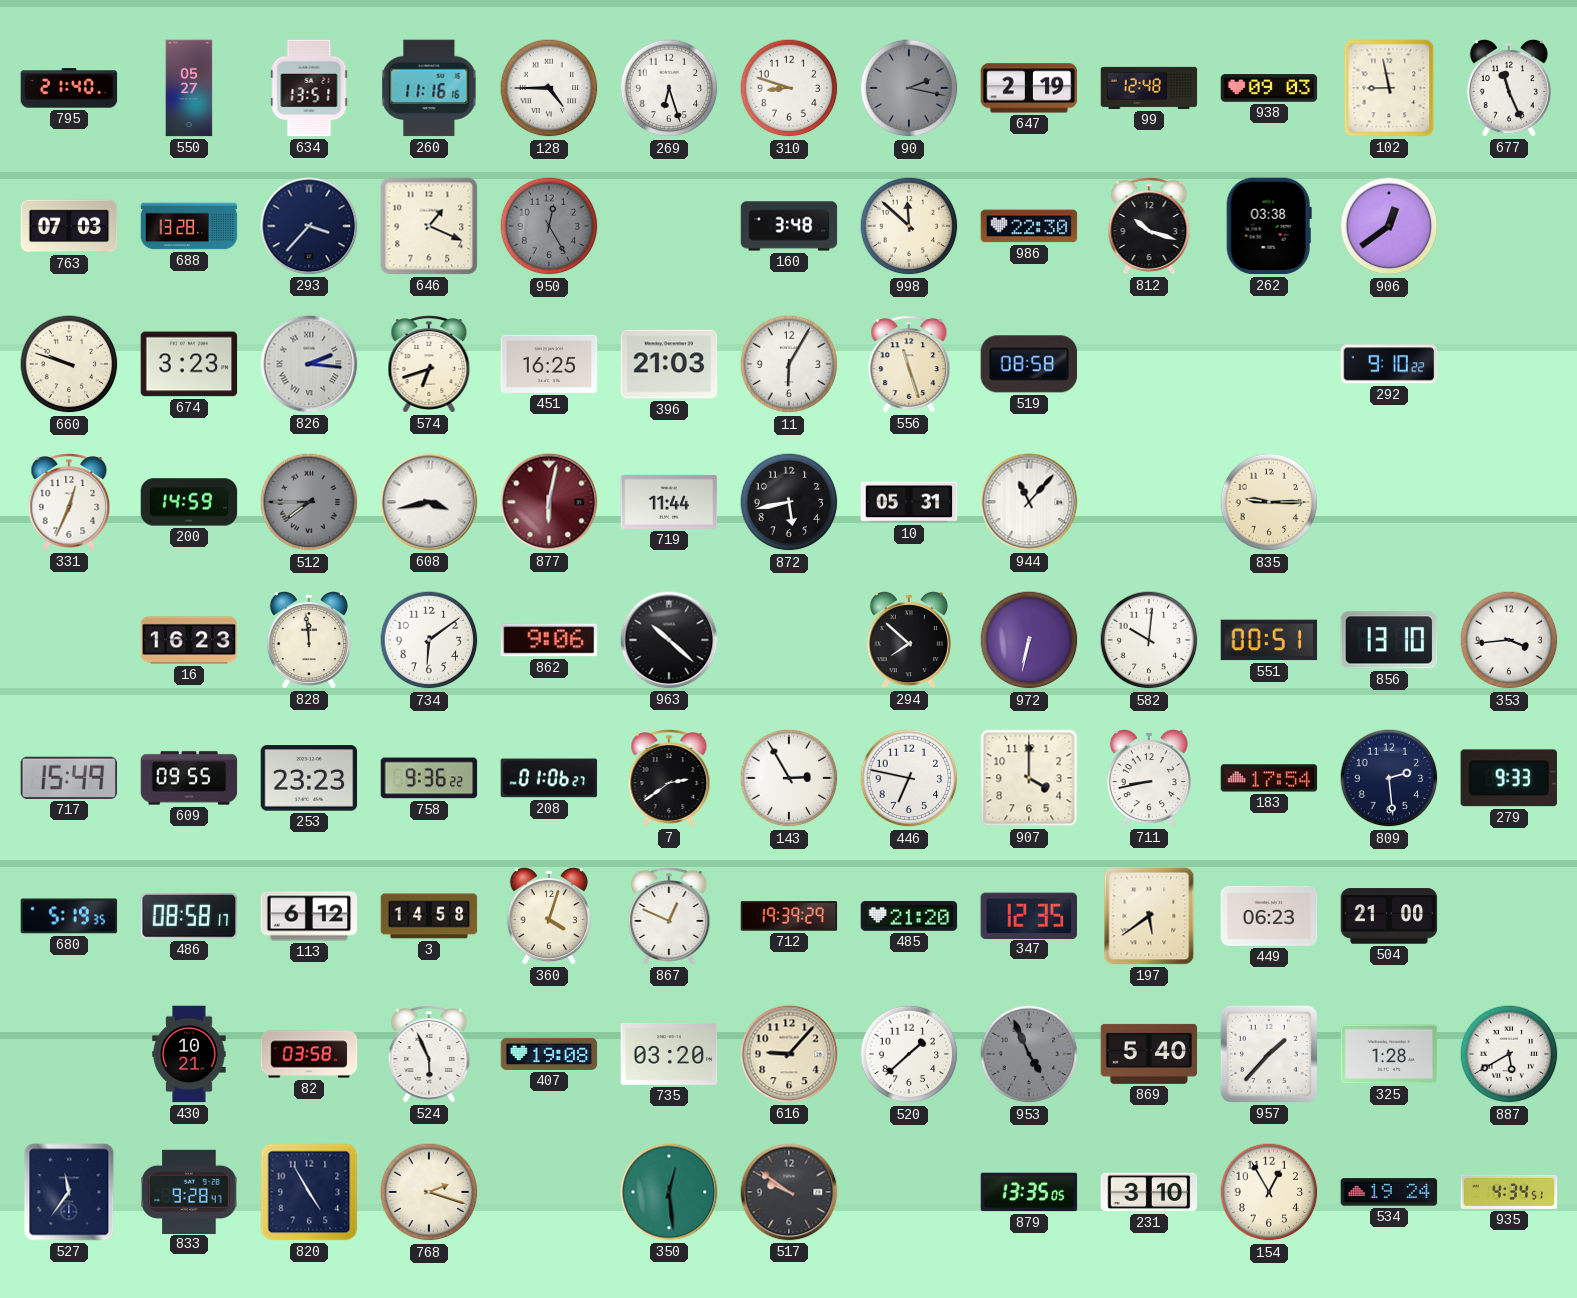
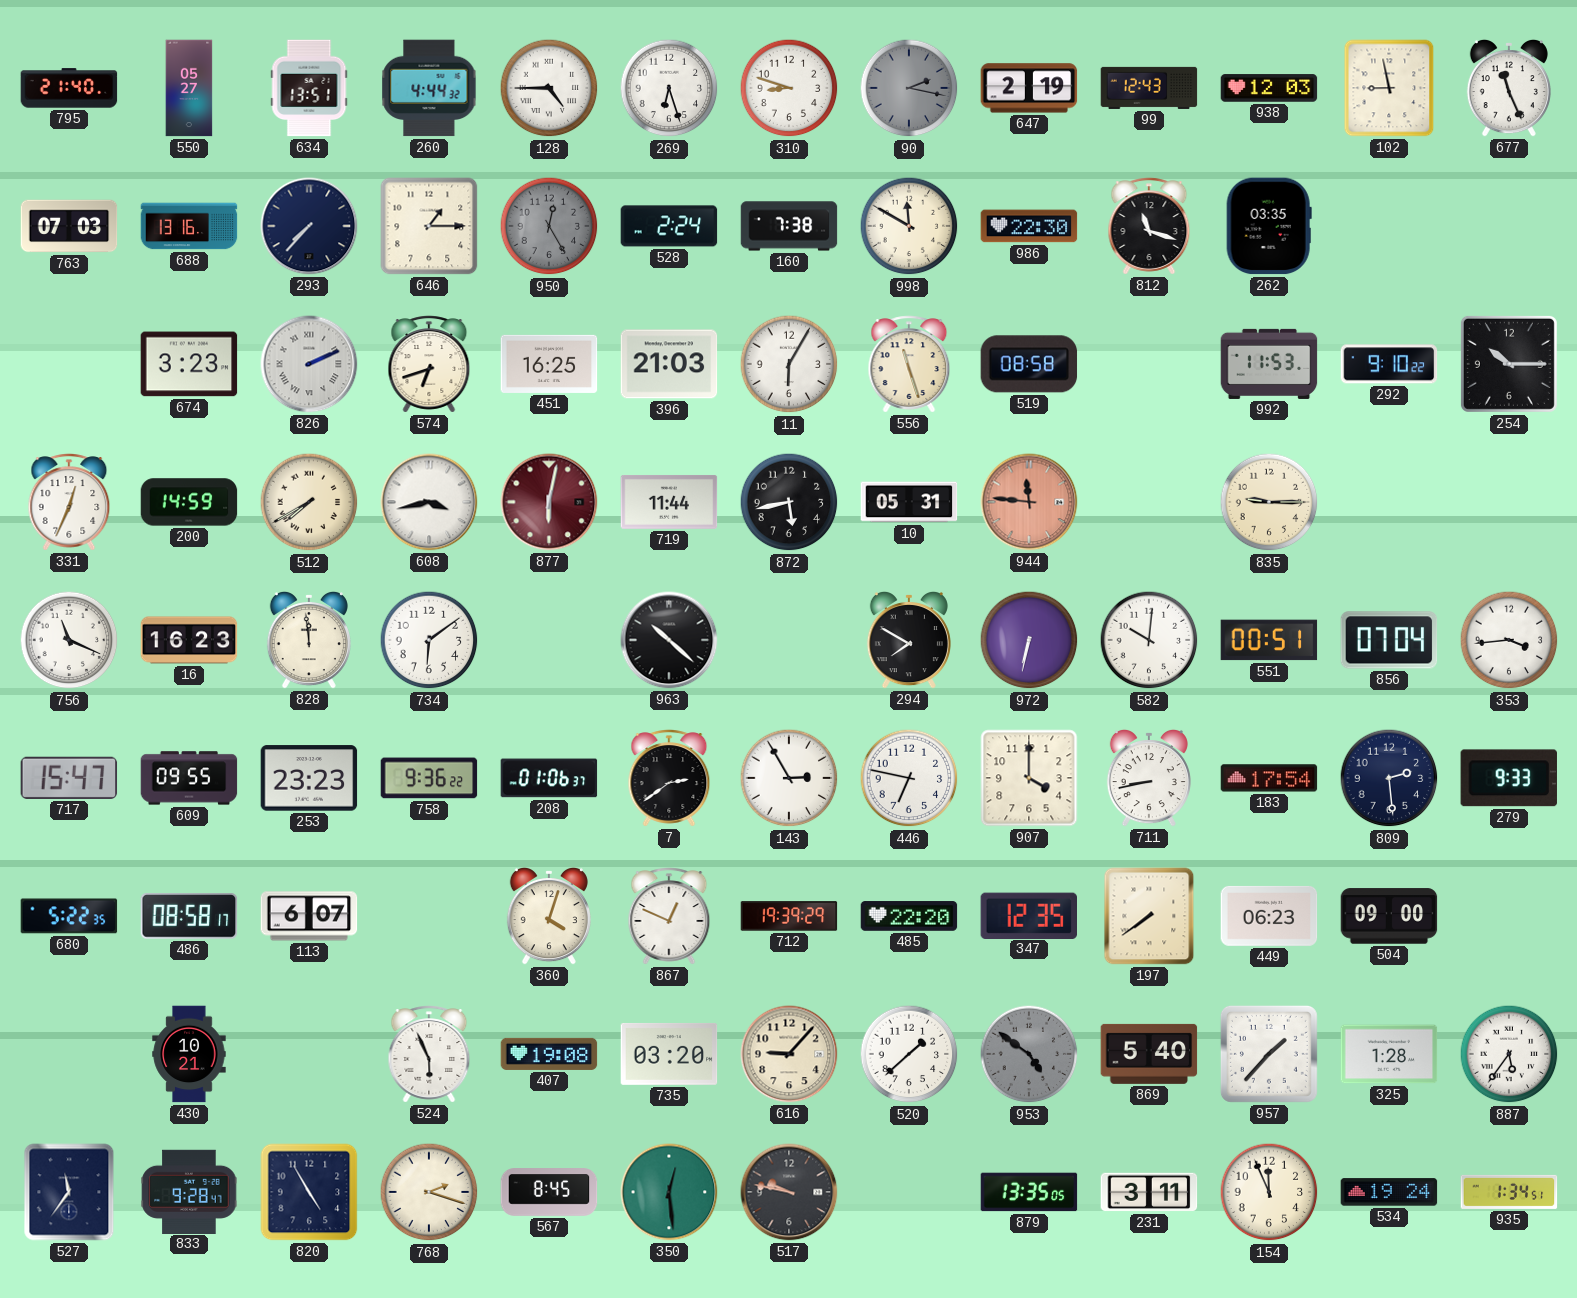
260: 11:16 -> 4:44 (429, 88)
99: 12:48 -> 12:43 (1149, 88)
938: 09:03 -> 12:03 (1269, 88)
688: 13:28 -> 13:16 (189, 226)
293: 3:37 -> 7:37 (309, 226)
646: 1:19 -> 1:15 (429, 226)
528: none -> 2:24 (669, 226)
160: 3:48 -> 7:38 (789, 226)
998: 11:52 -> 11:50 (909, 226)
812: 10:18 -> 11:18 (1149, 226)
262: 03:38 -> 03:35 (1269, 226)
906: 12:39 -> none (1389, 226)
660: 9:48 -> none (69, 364)
826: 2:16 -> 2:11 (309, 364)
992: none -> 11:53 (1269, 364)
254: none -> 10:15 (1509, 364)
512: 7:45 -> 7:40 (309, 502)
512 dial: grey -> cream (309, 502)
944: 11:07 -> 11:46 (1029, 502)
944 dial: white -> salmon (1029, 502)
756: none -> 11:19 (69, 640)
862: 9:06 -> none (549, 640)
294: 7:52 -> 7:50 (909, 640)
856: 13:10 -> 07:04 (1389, 640)
717: 15:49 -> 15:47 (69, 778)
208: 01:06:27 -> 01:06:37 (549, 778)
680: 5:19 -> 5:22 (69, 916)
113: 6:12 -> 6:07 (309, 916)
3: 14:58 -> none (429, 916)
485: 21:20 -> 22:20 (909, 916)
197: 5:39 -> 7:39 (1149, 916)
504: 21:00 -> 09:00 (1389, 916)
82: 03:58 -> none (309, 1054)
953: 4:56 -> 4:51 (1029, 1054)
887: 5:40 -> 5:36 (1509, 1054)
567: none -> 8:45 (549, 1192)
517: 9:51 -> 9:47 (789, 1192)
231: 3:10 -> 3:11 (1149, 1192)
154: 12:55 -> 11:56 (1269, 1192)
935: 4:34 -> 1:34 (1509, 1192)
